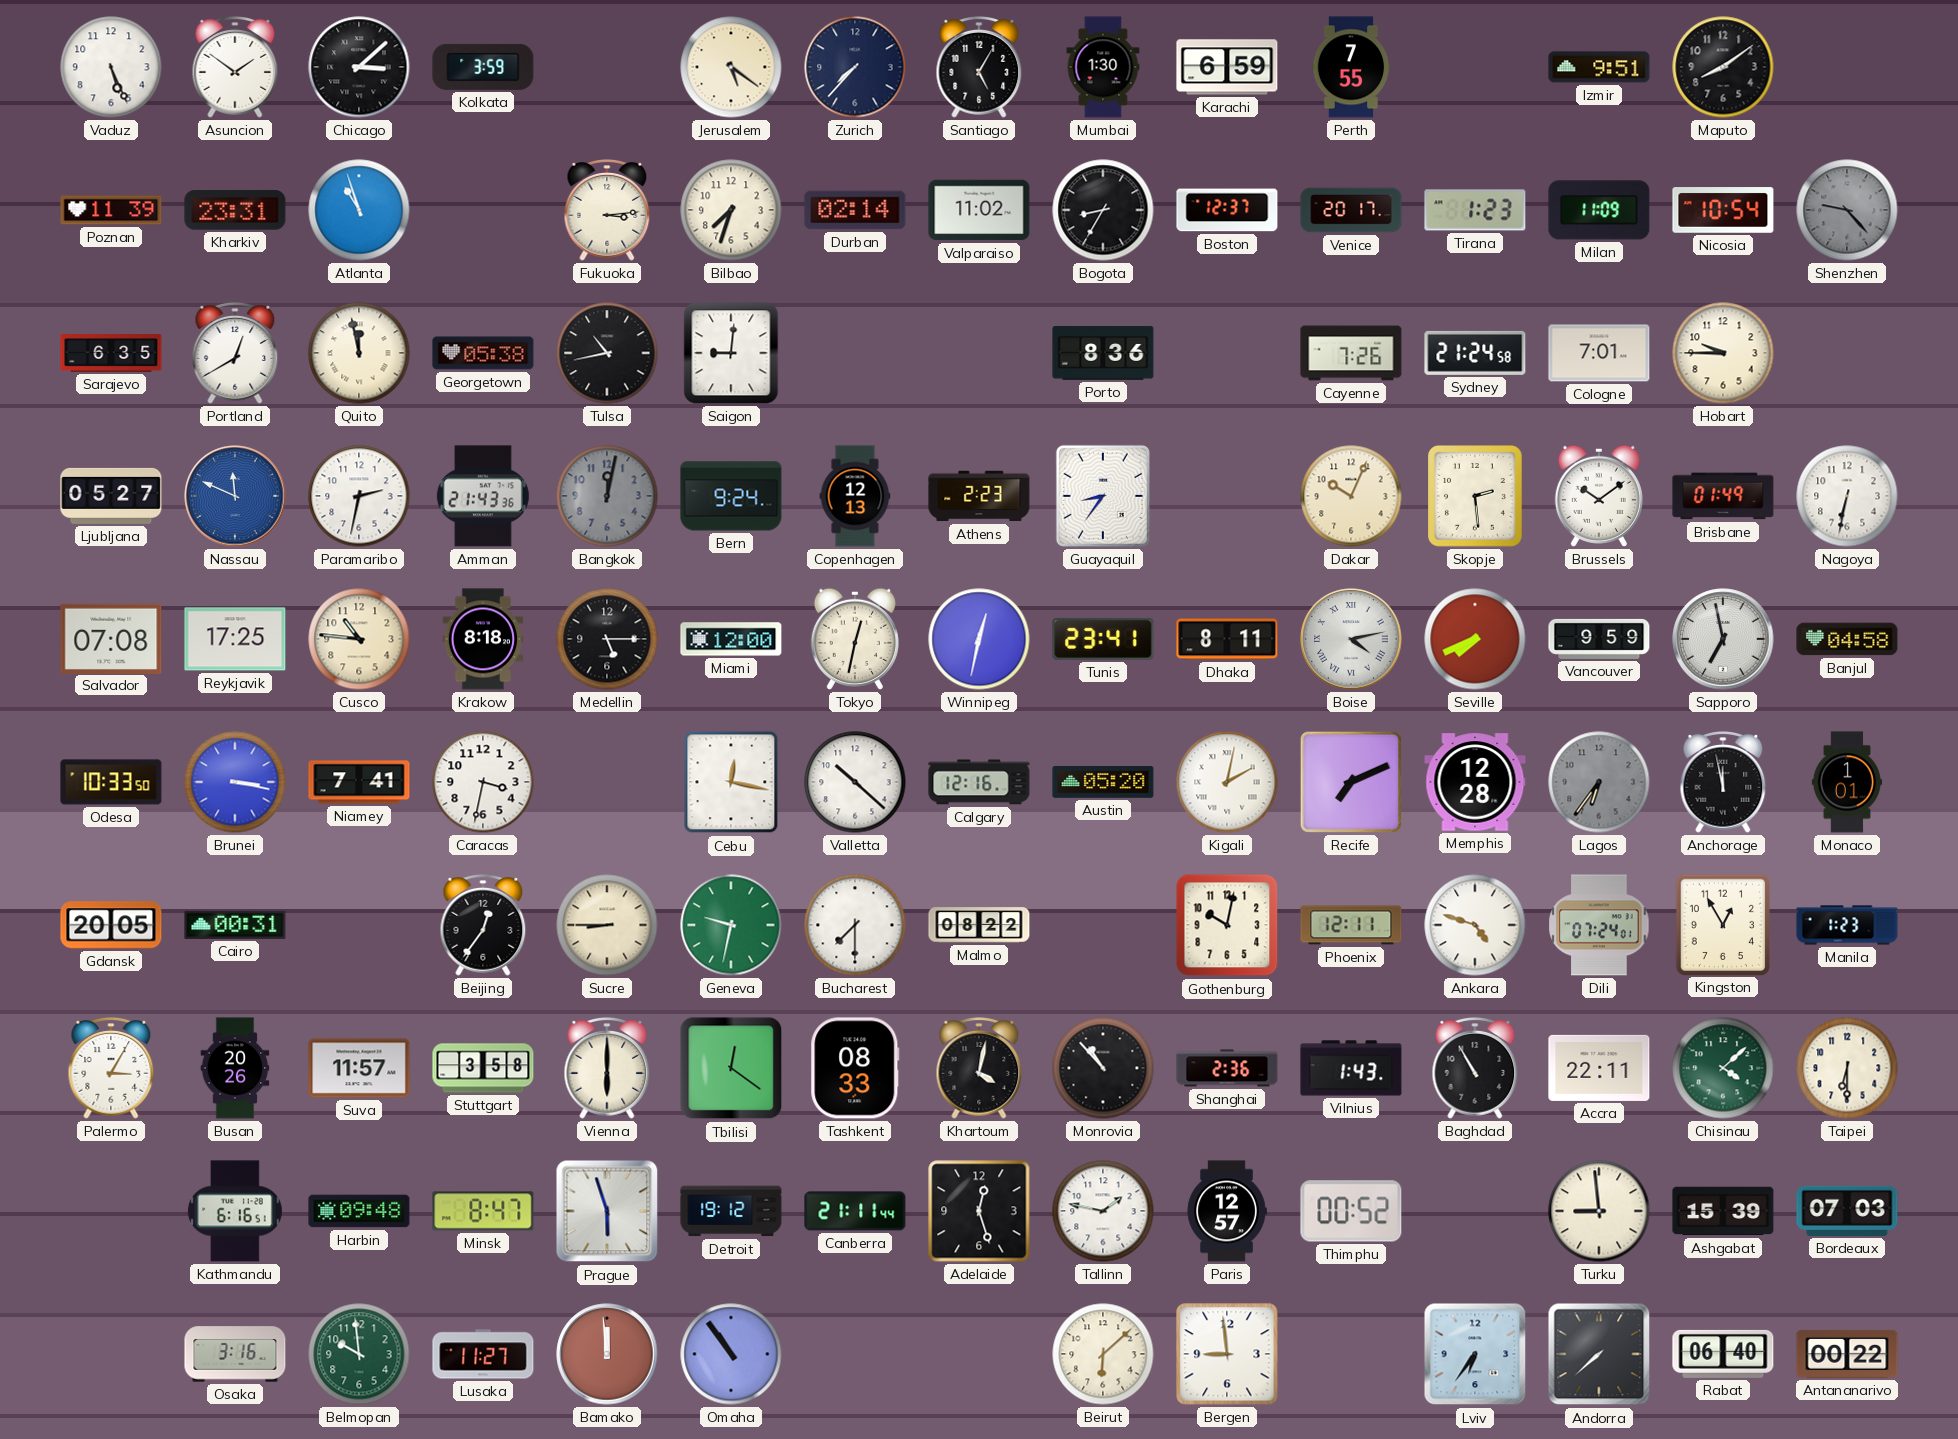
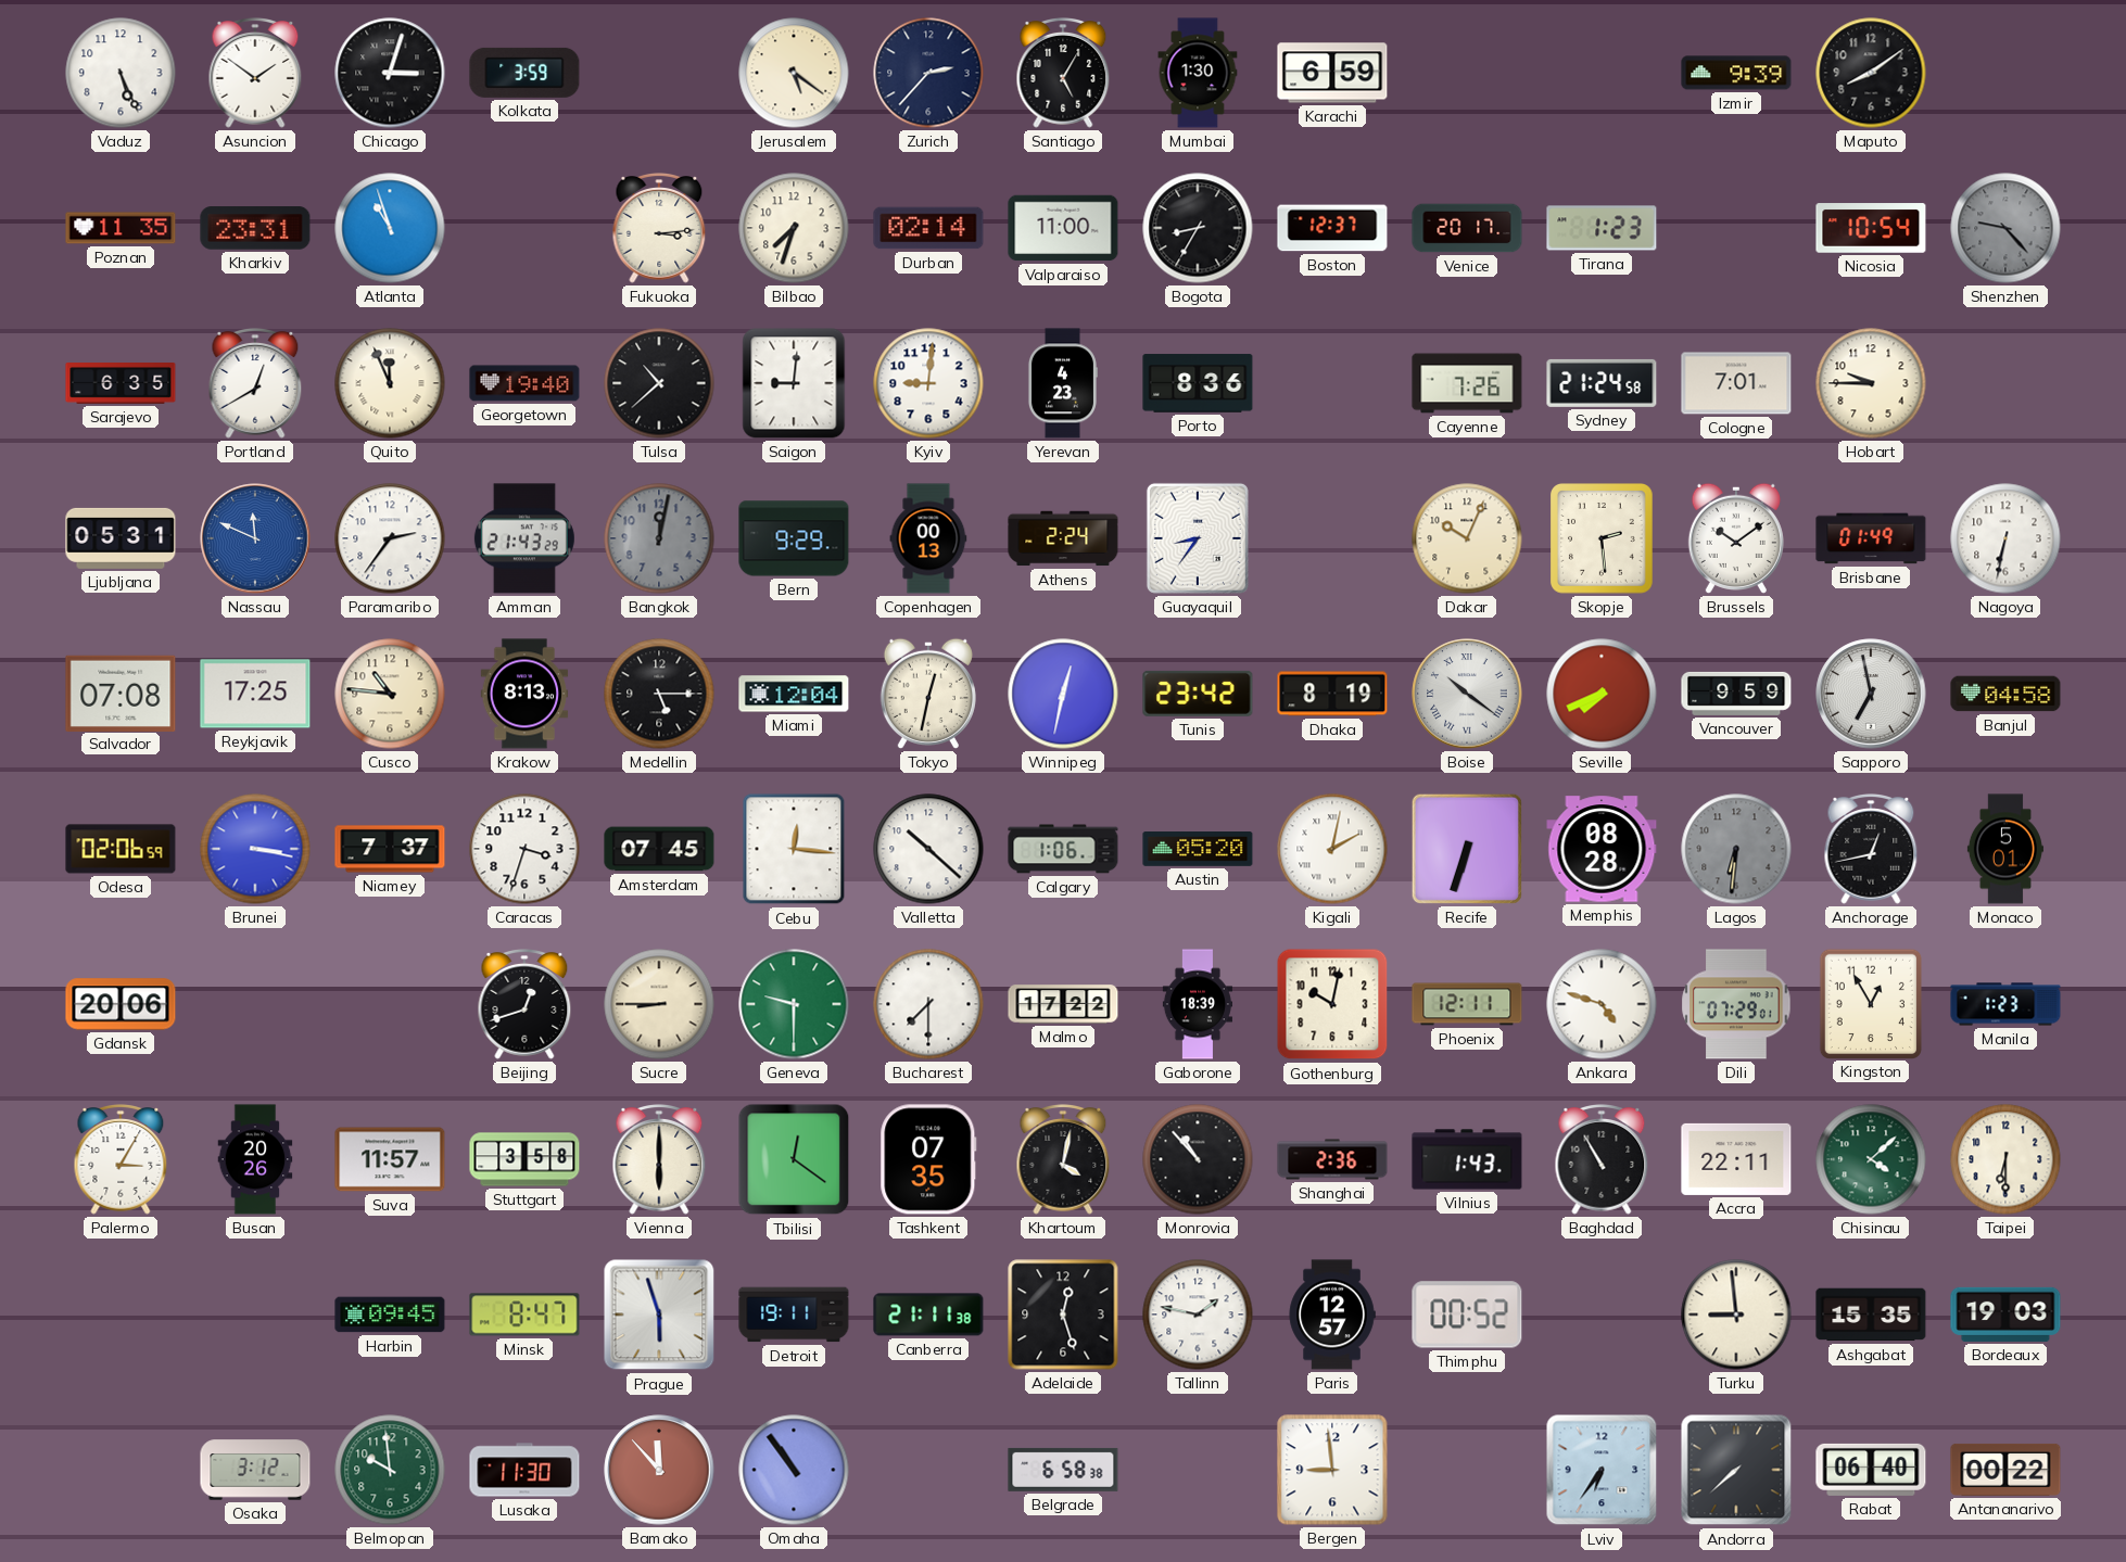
Chicago: 3:08 -> 3:03 (390, 73)
Zurich: 7:37 -> 2:37 (928, 73)
Perth: 7:55 -> none (1351, 67)
Izmir: 9:51 -> 9:39 (1736, 73)
Poznan: 11:39 -> 11:35 (121, 228)
Valparaiso: 11:02 -> 11:00 (1063, 228)
Milan: 11:09 -> none (1599, 210)
Quito: 11:58 -> 11:56 (390, 383)
Georgetown: 05:38 -> 19:40 (524, 383)
Tulsa: 10:43 -> 10:38 (659, 383)
Kyiv: none -> 9:01 (928, 383)
Yerevan: none -> 4:23 (1062, 383)
Ljubljana: 05:27 -> 05:31 (121, 538)
Paramaribo: 2:32 -> 2:36 (390, 538)
Amman: 21:43:36 -> 21:43:29 (524, 538)
Bern: 9:24 -> 9:29 (794, 538)
Copenhagen: 12:13 -> 00:13 (928, 538)
Athens: 2:23 -> 2:24 (1063, 538)
Krakow: 8:18 -> 8:13 (524, 694)
Miami: 12:00 -> 12:04 (794, 694)
Tunis: 23:41 -> 23:42 (1198, 694)
Dhaka: 8:11 -> 8:19 (1332, 694)
Boise: 4:13 -> 10:21 (1467, 694)
Odesa: 10:33 -> 02:06 (121, 849)
Niamey: 7:41 -> 7:37 (390, 849)
Caracas: 3:32 -> 3:33 (524, 849)
Amsterdam: none -> 07:45 (659, 849)
Cebu: 12:17 -> 12:16 (794, 849)
Calgary: 12:16 -> 1:06 (1063, 849)
Recife: 7:11 -> 6:33 (1467, 849)
Memphis: 12:28 -> 08:28 (1602, 849)
Lagos: 6:36 -> 6:31 (1736, 849)
Anchorage: 11:58 -> 12:43 (1871, 850)
Monaco: 1:01 -> 5:01 (2005, 849)
Gdansk: 20:05 -> 20:06 (121, 1004)
Cairo: 00:31 -> none (235, 925)
Beijing: 12:36 -> 12:42 (524, 1005)
Geneva: 9:32 -> 9:30 (794, 1004)
Malmo: 08:22 -> 17:22 (1063, 1004)
Gaborone: none -> 18:39 (1198, 1004)
Dili: 07:24 -> 07:29 (1736, 1004)
Tashkent: 08:33 -> 07:35 (928, 1159)
Kathmandu: 6:16 -> none (235, 1211)
Harbin: 09:48 -> 09:45 (390, 1315)
Detroit: 19:12 -> 19:11 (794, 1315)
Canberra: 21:11:44 -> 21:11:38 (928, 1315)
Ashgabat: 15:39 -> 15:35 (1871, 1315)
Bordeaux: 07:03 -> 19:03 (2005, 1315)
Osaka: 3:16 -> 3:12 (255, 1470)
Lusaka: 11:27 -> 11:30 (524, 1470)
Bamako: 11:59 -> 11:53 (659, 1470)
Belgrade: none -> 6:58 (1063, 1470)
Beirut: 6:08 -> none (1103, 1354)
